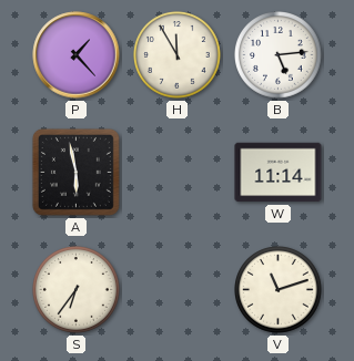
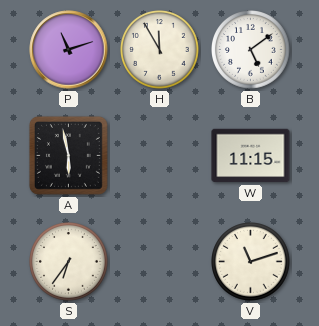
P: 1:23 -> 11:12 (69, 50)
B: 5:14 -> 5:09 (251, 50)
W: 11:14 -> 11:15 (251, 156)
